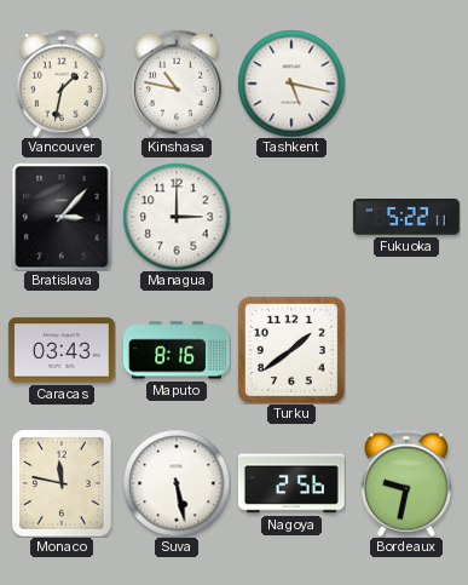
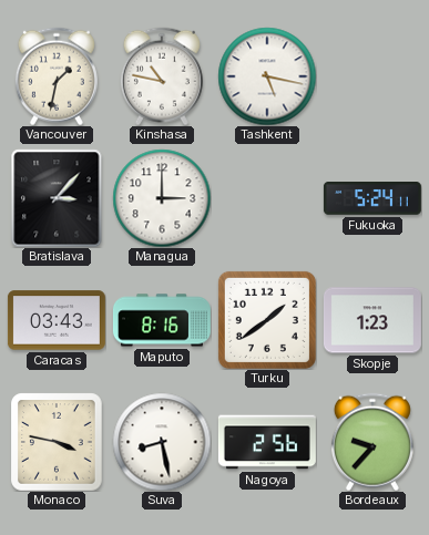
Fukuoka: 5:22 -> 5:24 (372, 199)
Skopje: none -> 1:23 (372, 320)
Monaco: 11:47 -> 3:47 (57, 442)
Suva: 5:28 -> 8:28 (162, 442)
Bordeaux: 9:32 -> 9:37 (372, 442)
